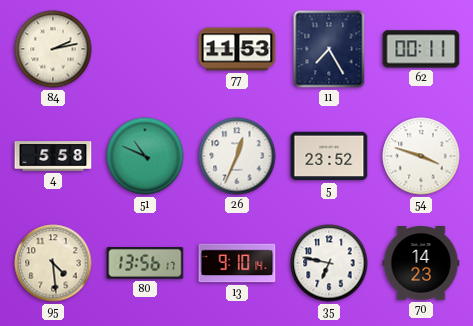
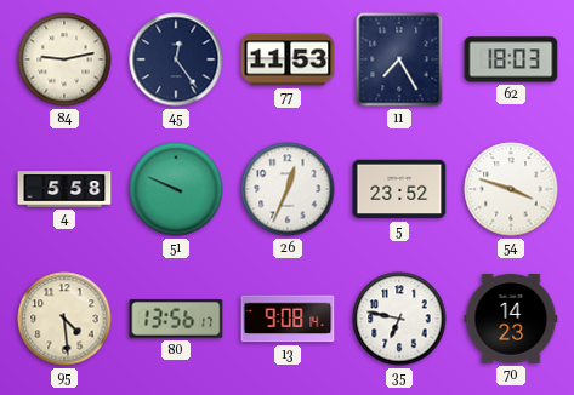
84: 2:13 -> 9:13 (64, 59)
45: none -> 12:24 (176, 59)
62: 00:11 -> 18:03 (511, 59)
51: 10:49 -> 9:49 (176, 189)
13: 9:10 -> 9:08 (288, 319)
